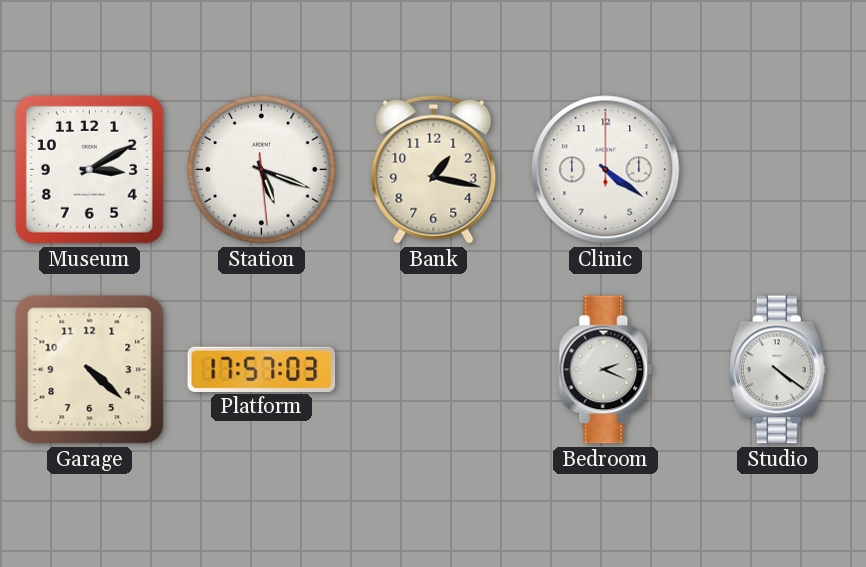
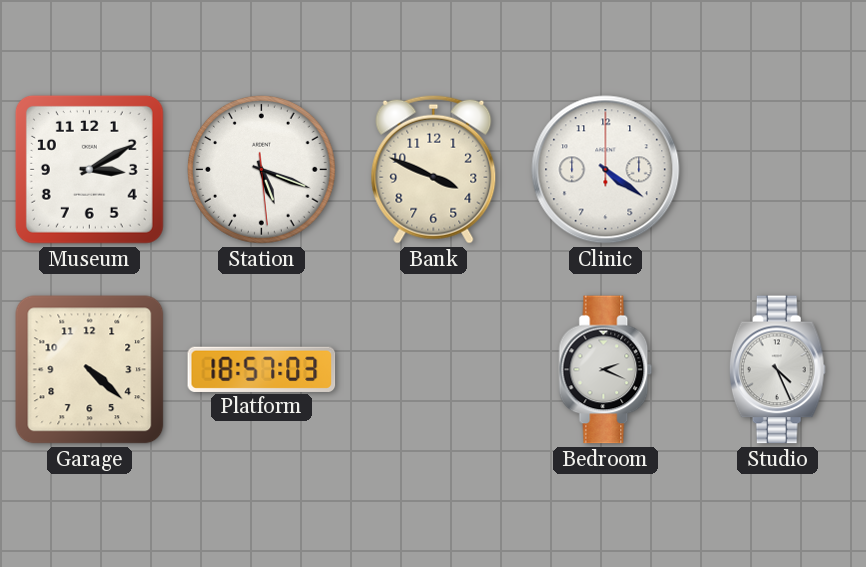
Bank: 1:17 -> 3:49 (434, 169)
Platform: 17:57 -> 18:57 (262, 369)
Studio: 4:21 -> 4:26 (777, 370)
